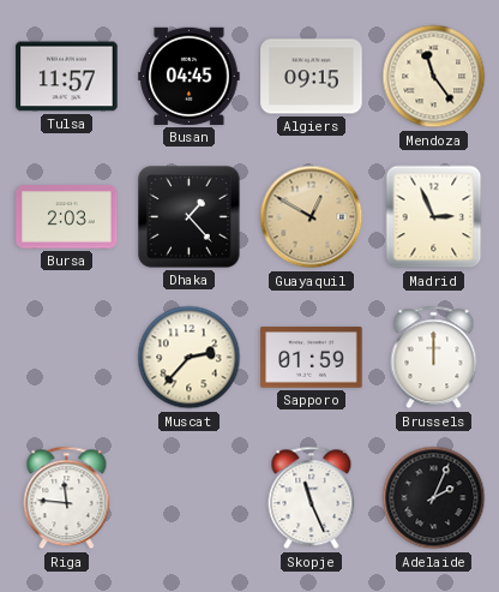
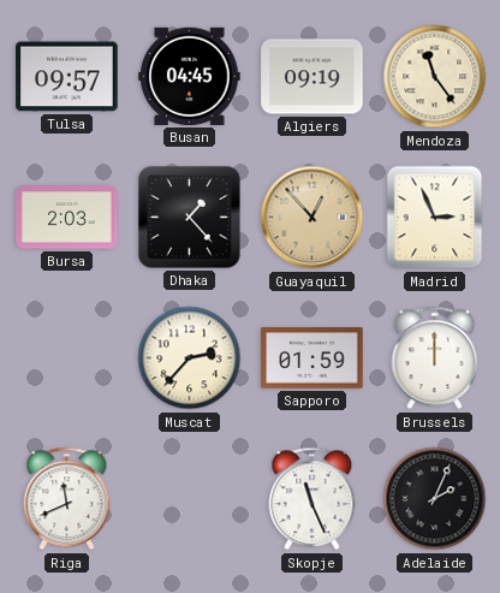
Tulsa: 11:57 -> 09:57 (67, 77)
Algiers: 09:15 -> 09:19 (312, 77)
Guayaquil: 12:50 -> 12:53 (312, 218)
Riga: 11:46 -> 11:41 (67, 499)
